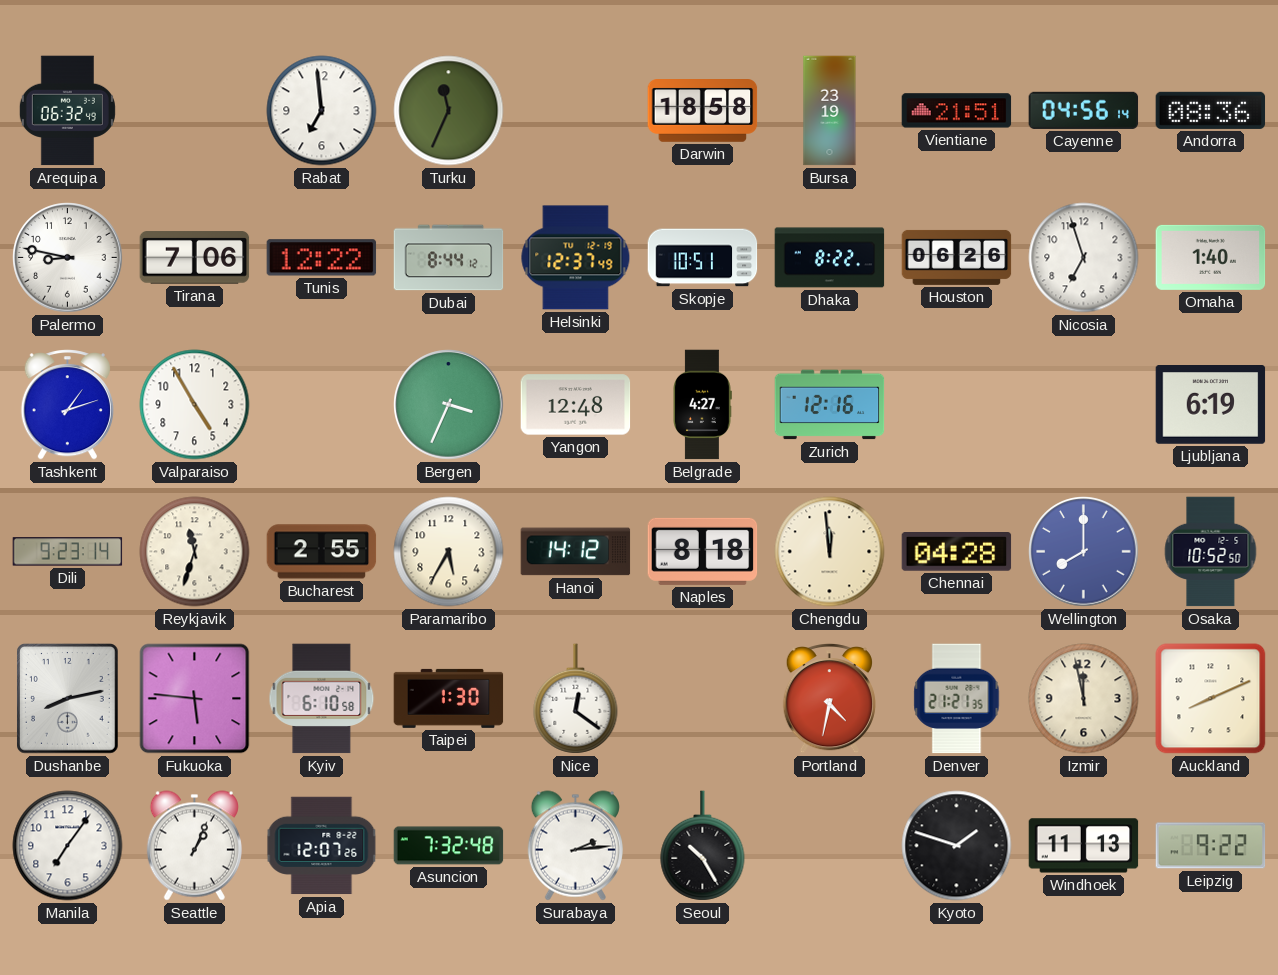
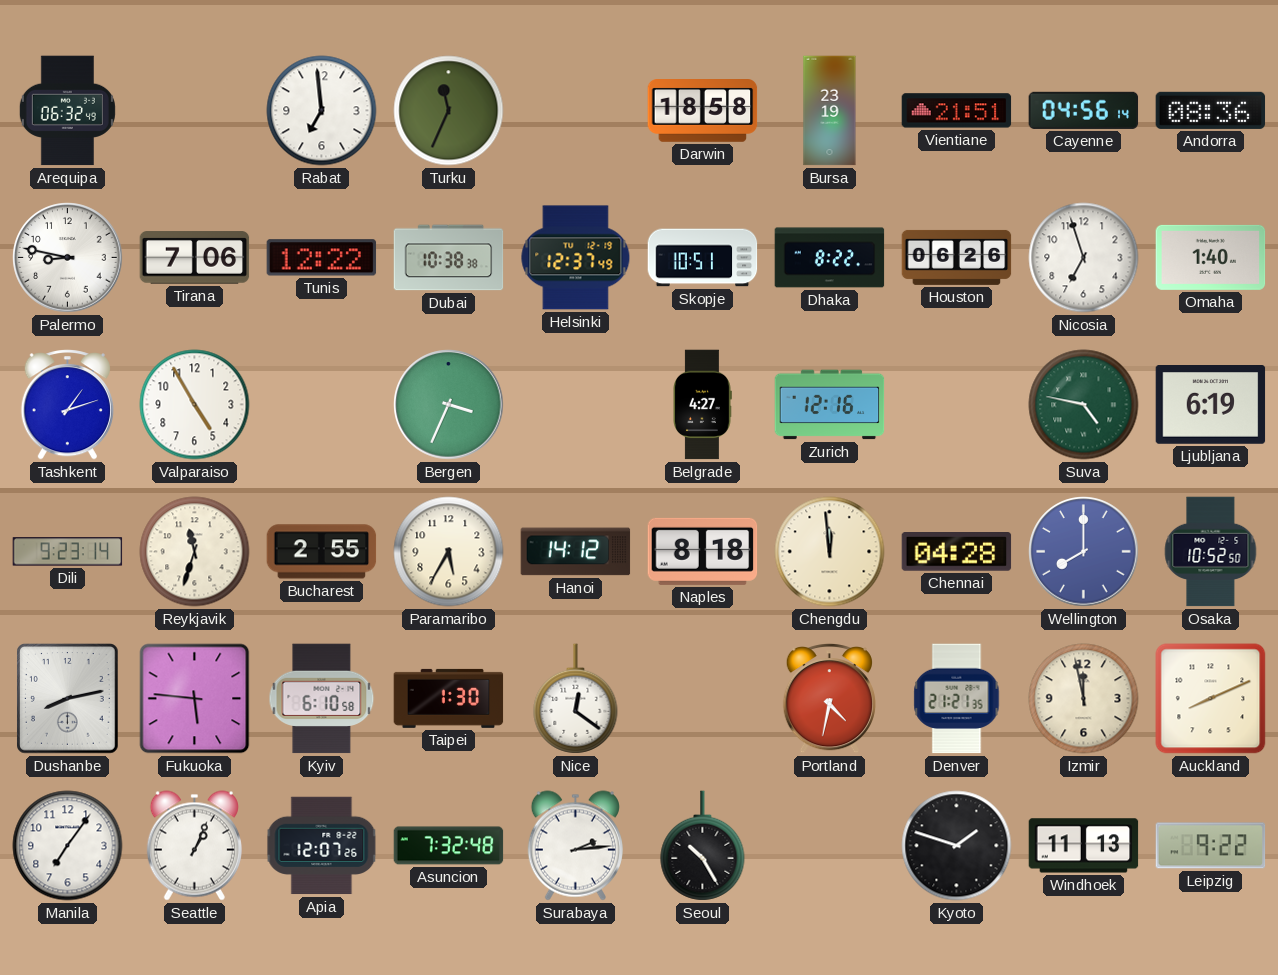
Dubai: 8:44 -> 10:38 (449, 258)
Yangon: 12:48 -> none (576, 405)
Suva: none -> 4:47 (1084, 405)
